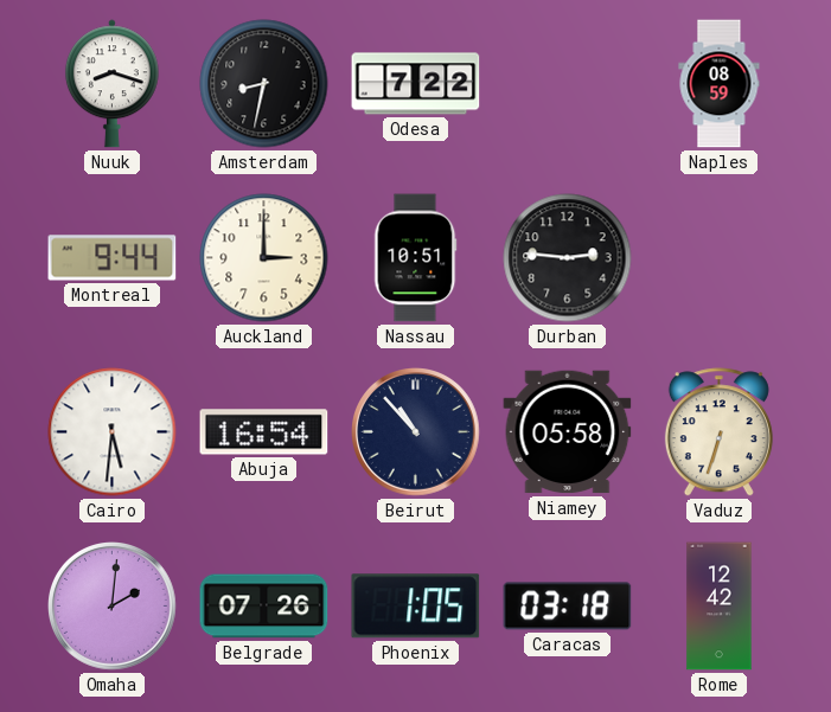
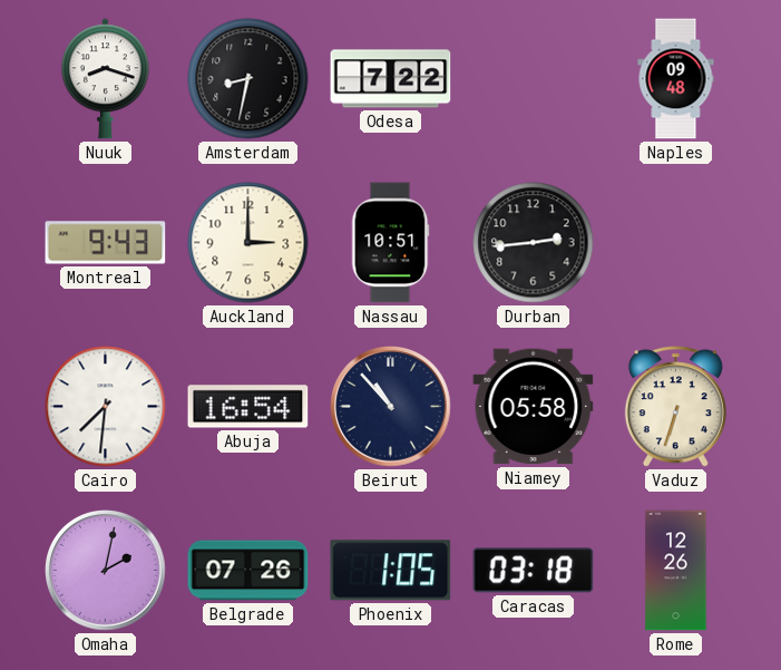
Naples: 08:59 -> 09:48 (676, 79)
Montreal: 9:44 -> 9:43 (106, 243)
Durban: 2:46 -> 2:44 (534, 243)
Cairo: 5:31 -> 7:31 (106, 407)
Omaha: 2:01 -> 2:02 (106, 571)
Rome: 12:42 -> 12:26 (676, 571)
